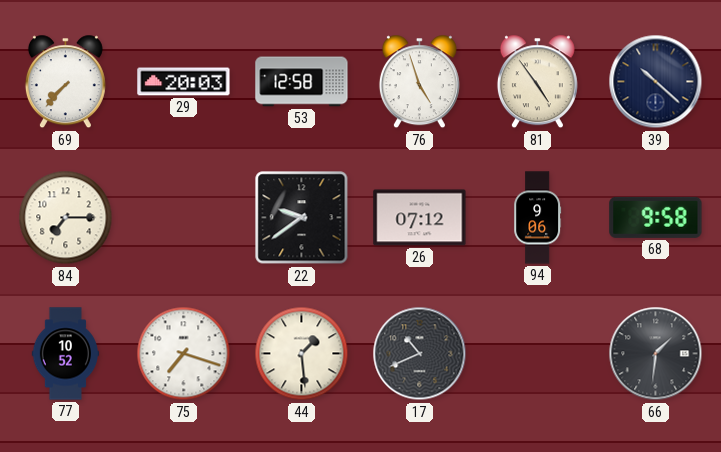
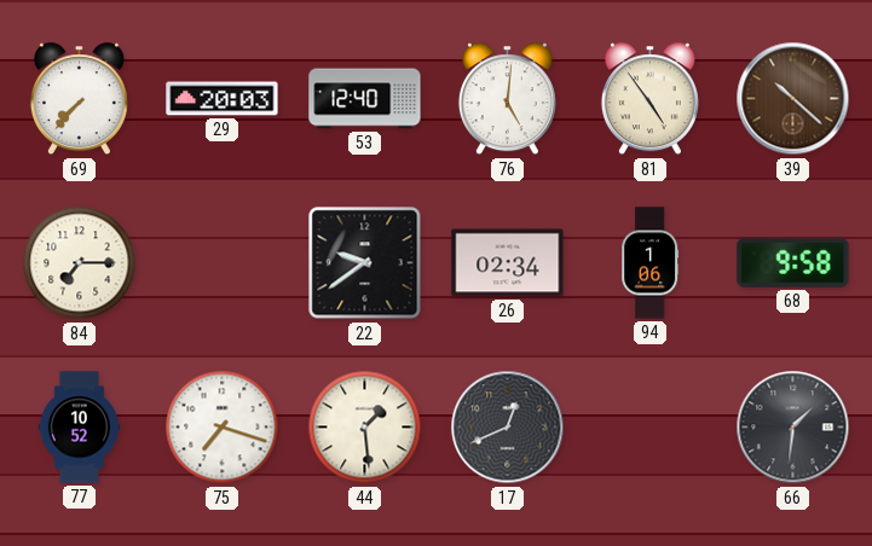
53: 12:58 -> 12:40 (365, 99)
76: 4:57 -> 5:01 (507, 99)
39 dial: navy -> brown (793, 99)
26: 07:12 -> 02:34 (508, 263)
94: 9:06 -> 1:06 (651, 263)
17: 10:41 -> 12:41 (508, 428)
